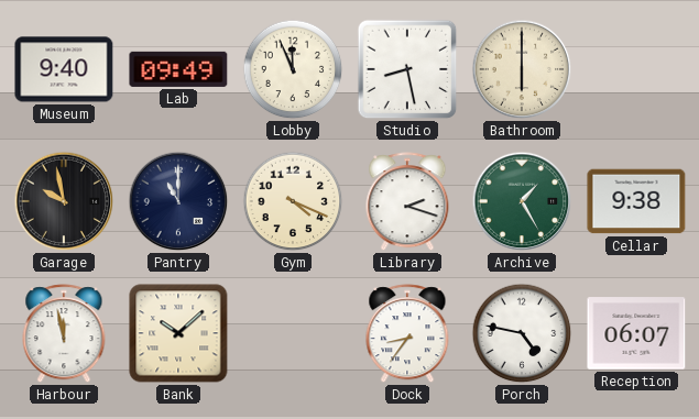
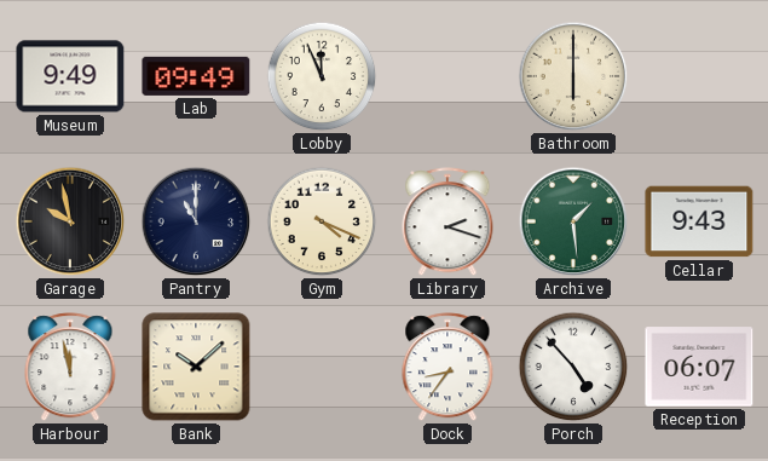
Museum: 9:40 -> 9:49 (70, 76)
Studio: 8:28 -> none (407, 69)
Archive: 1:25 -> 1:29 (573, 221)
Cellar: 9:38 -> 9:43 (699, 221)
Porch: 4:47 -> 4:53 (573, 367)
